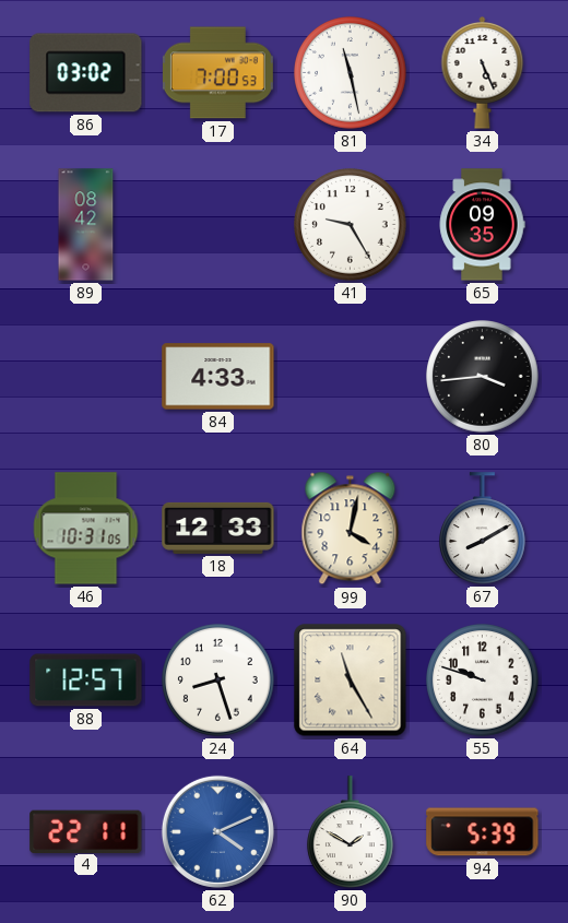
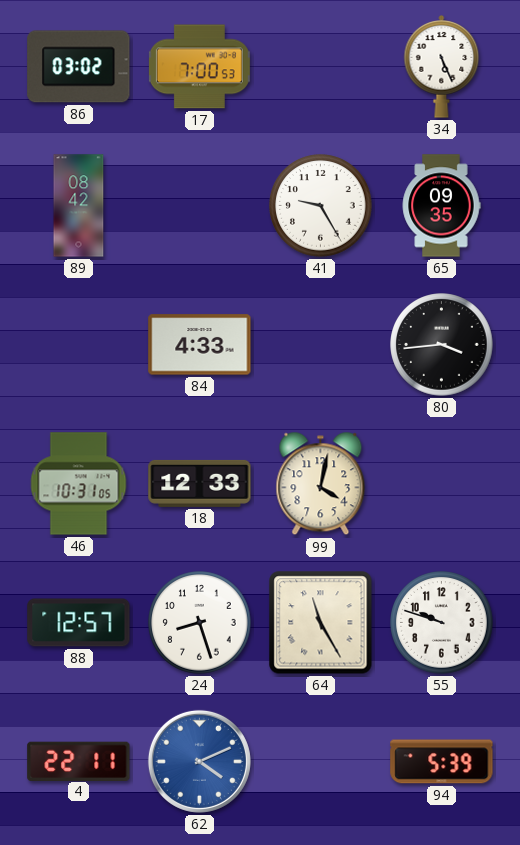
81: 11:28 -> none (351, 73)
67: 8:10 -> none (483, 529)
90: 1:50 -> none (351, 832)
